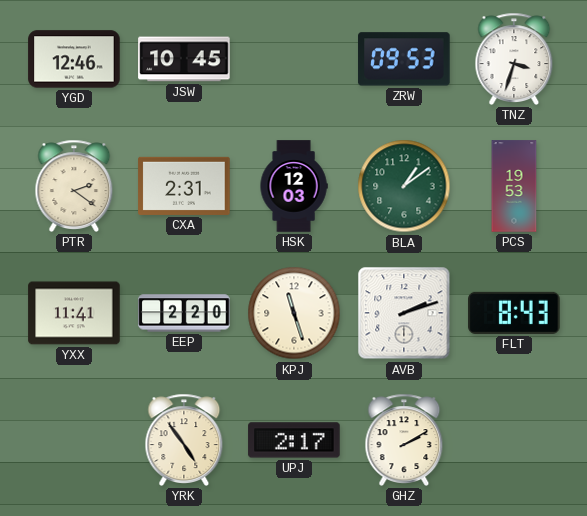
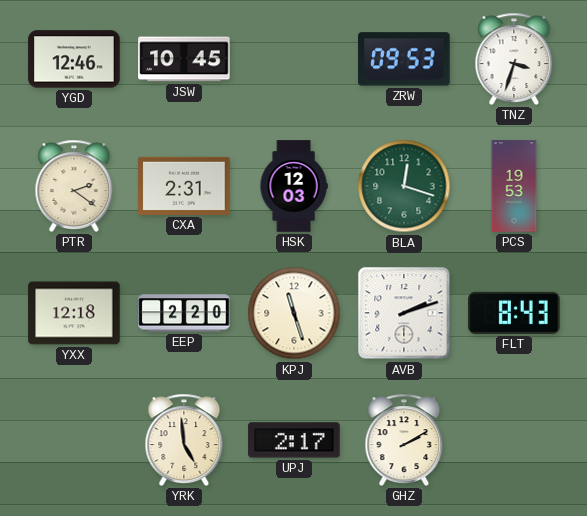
BLA: 1:09 -> 12:18 (404, 186)
YXX: 11:41 -> 12:18 (74, 313)
YRK: 4:54 -> 4:59 (184, 440)
